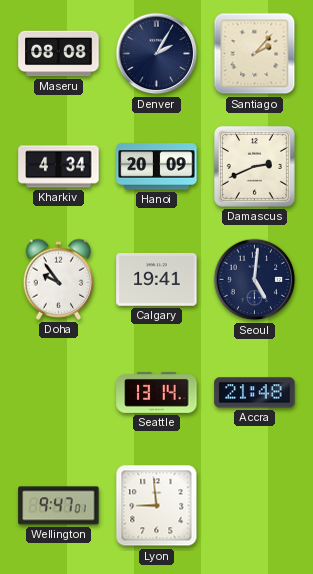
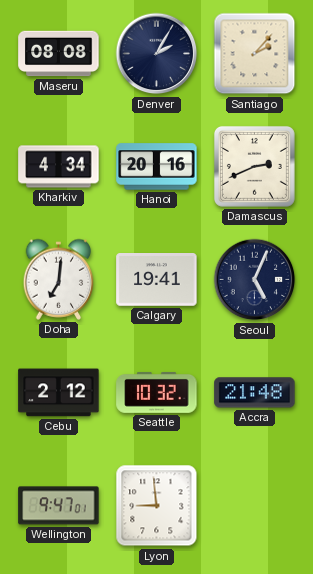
Hanoi: 20:09 -> 20:16 (157, 167)
Doha: 9:54 -> 7:01 (59, 279)
Seoul: 5:01 -> 5:04 (255, 280)
Cebu: none -> 2:12 (59, 393)
Seattle: 13:14 -> 10:32 (157, 392)
